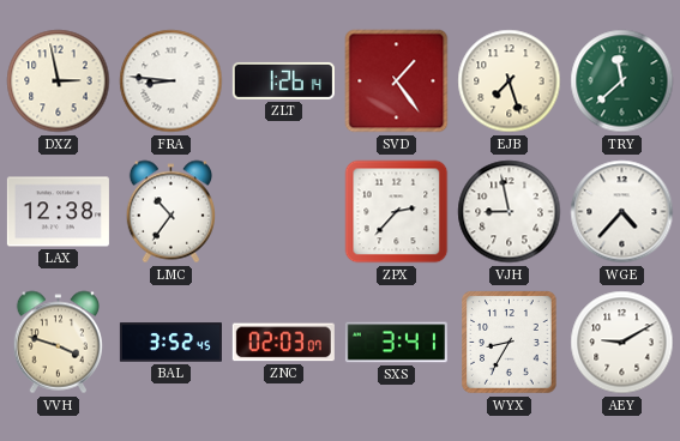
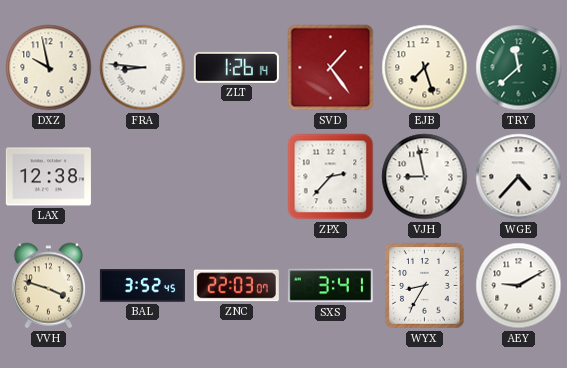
DXZ: 2:58 -> 9:58 (49, 68)
LMC: 10:36 -> none (170, 212)
ZNC: 02:03 -> 22:03 (236, 286)
